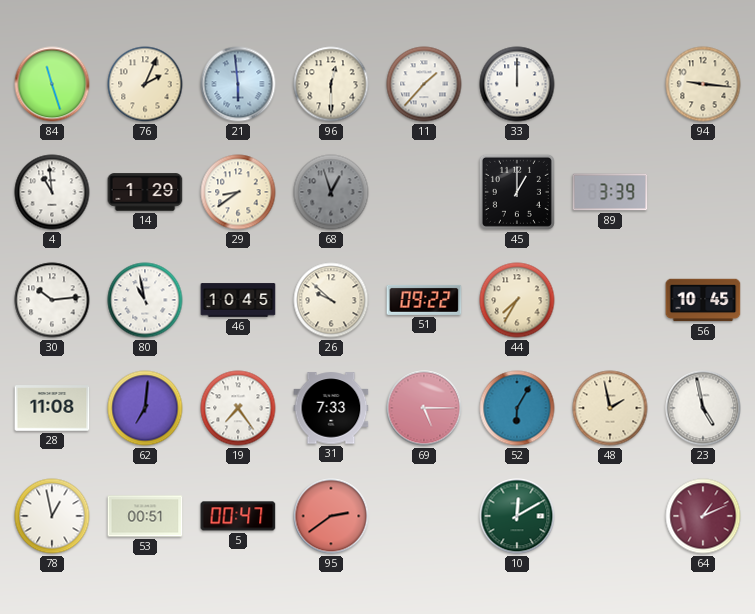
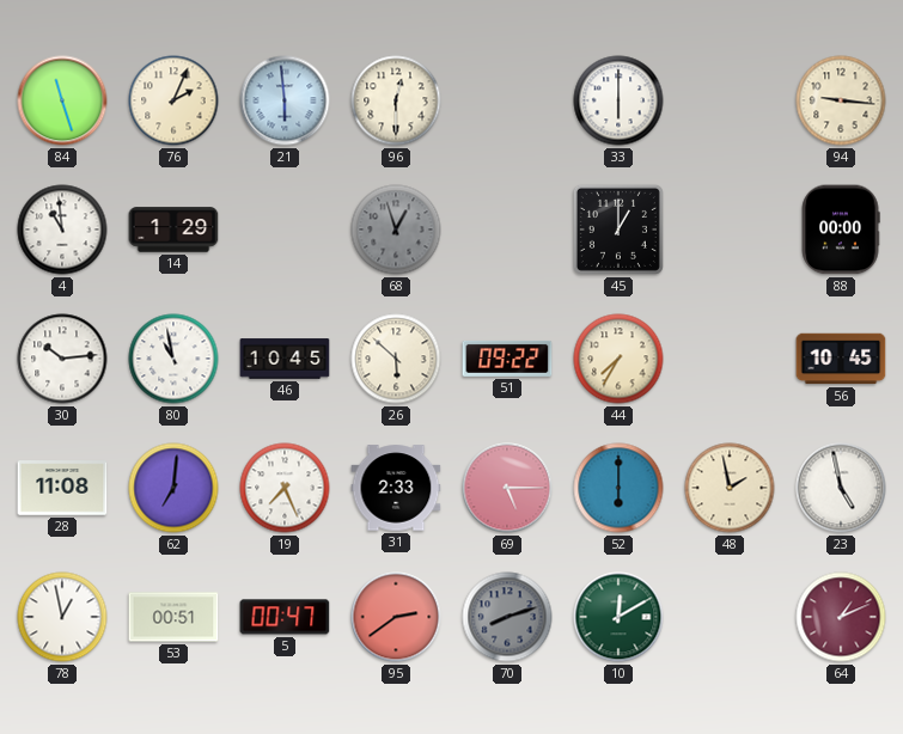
11: 1:37 -> none (424, 84)
33: 12:00 -> 6:00 (618, 100)
29: 8:39 -> none (238, 192)
89: 3:39 -> none (610, 192)
88: none -> 00:00 (841, 230)
26: 9:52 -> 5:52 (396, 359)
19: 7:24 -> 7:26 (285, 488)
31: 7:33 -> 2:33 (396, 488)
52: 6:05 -> 6:00 (618, 488)
70: none -> 8:12 (507, 617)
